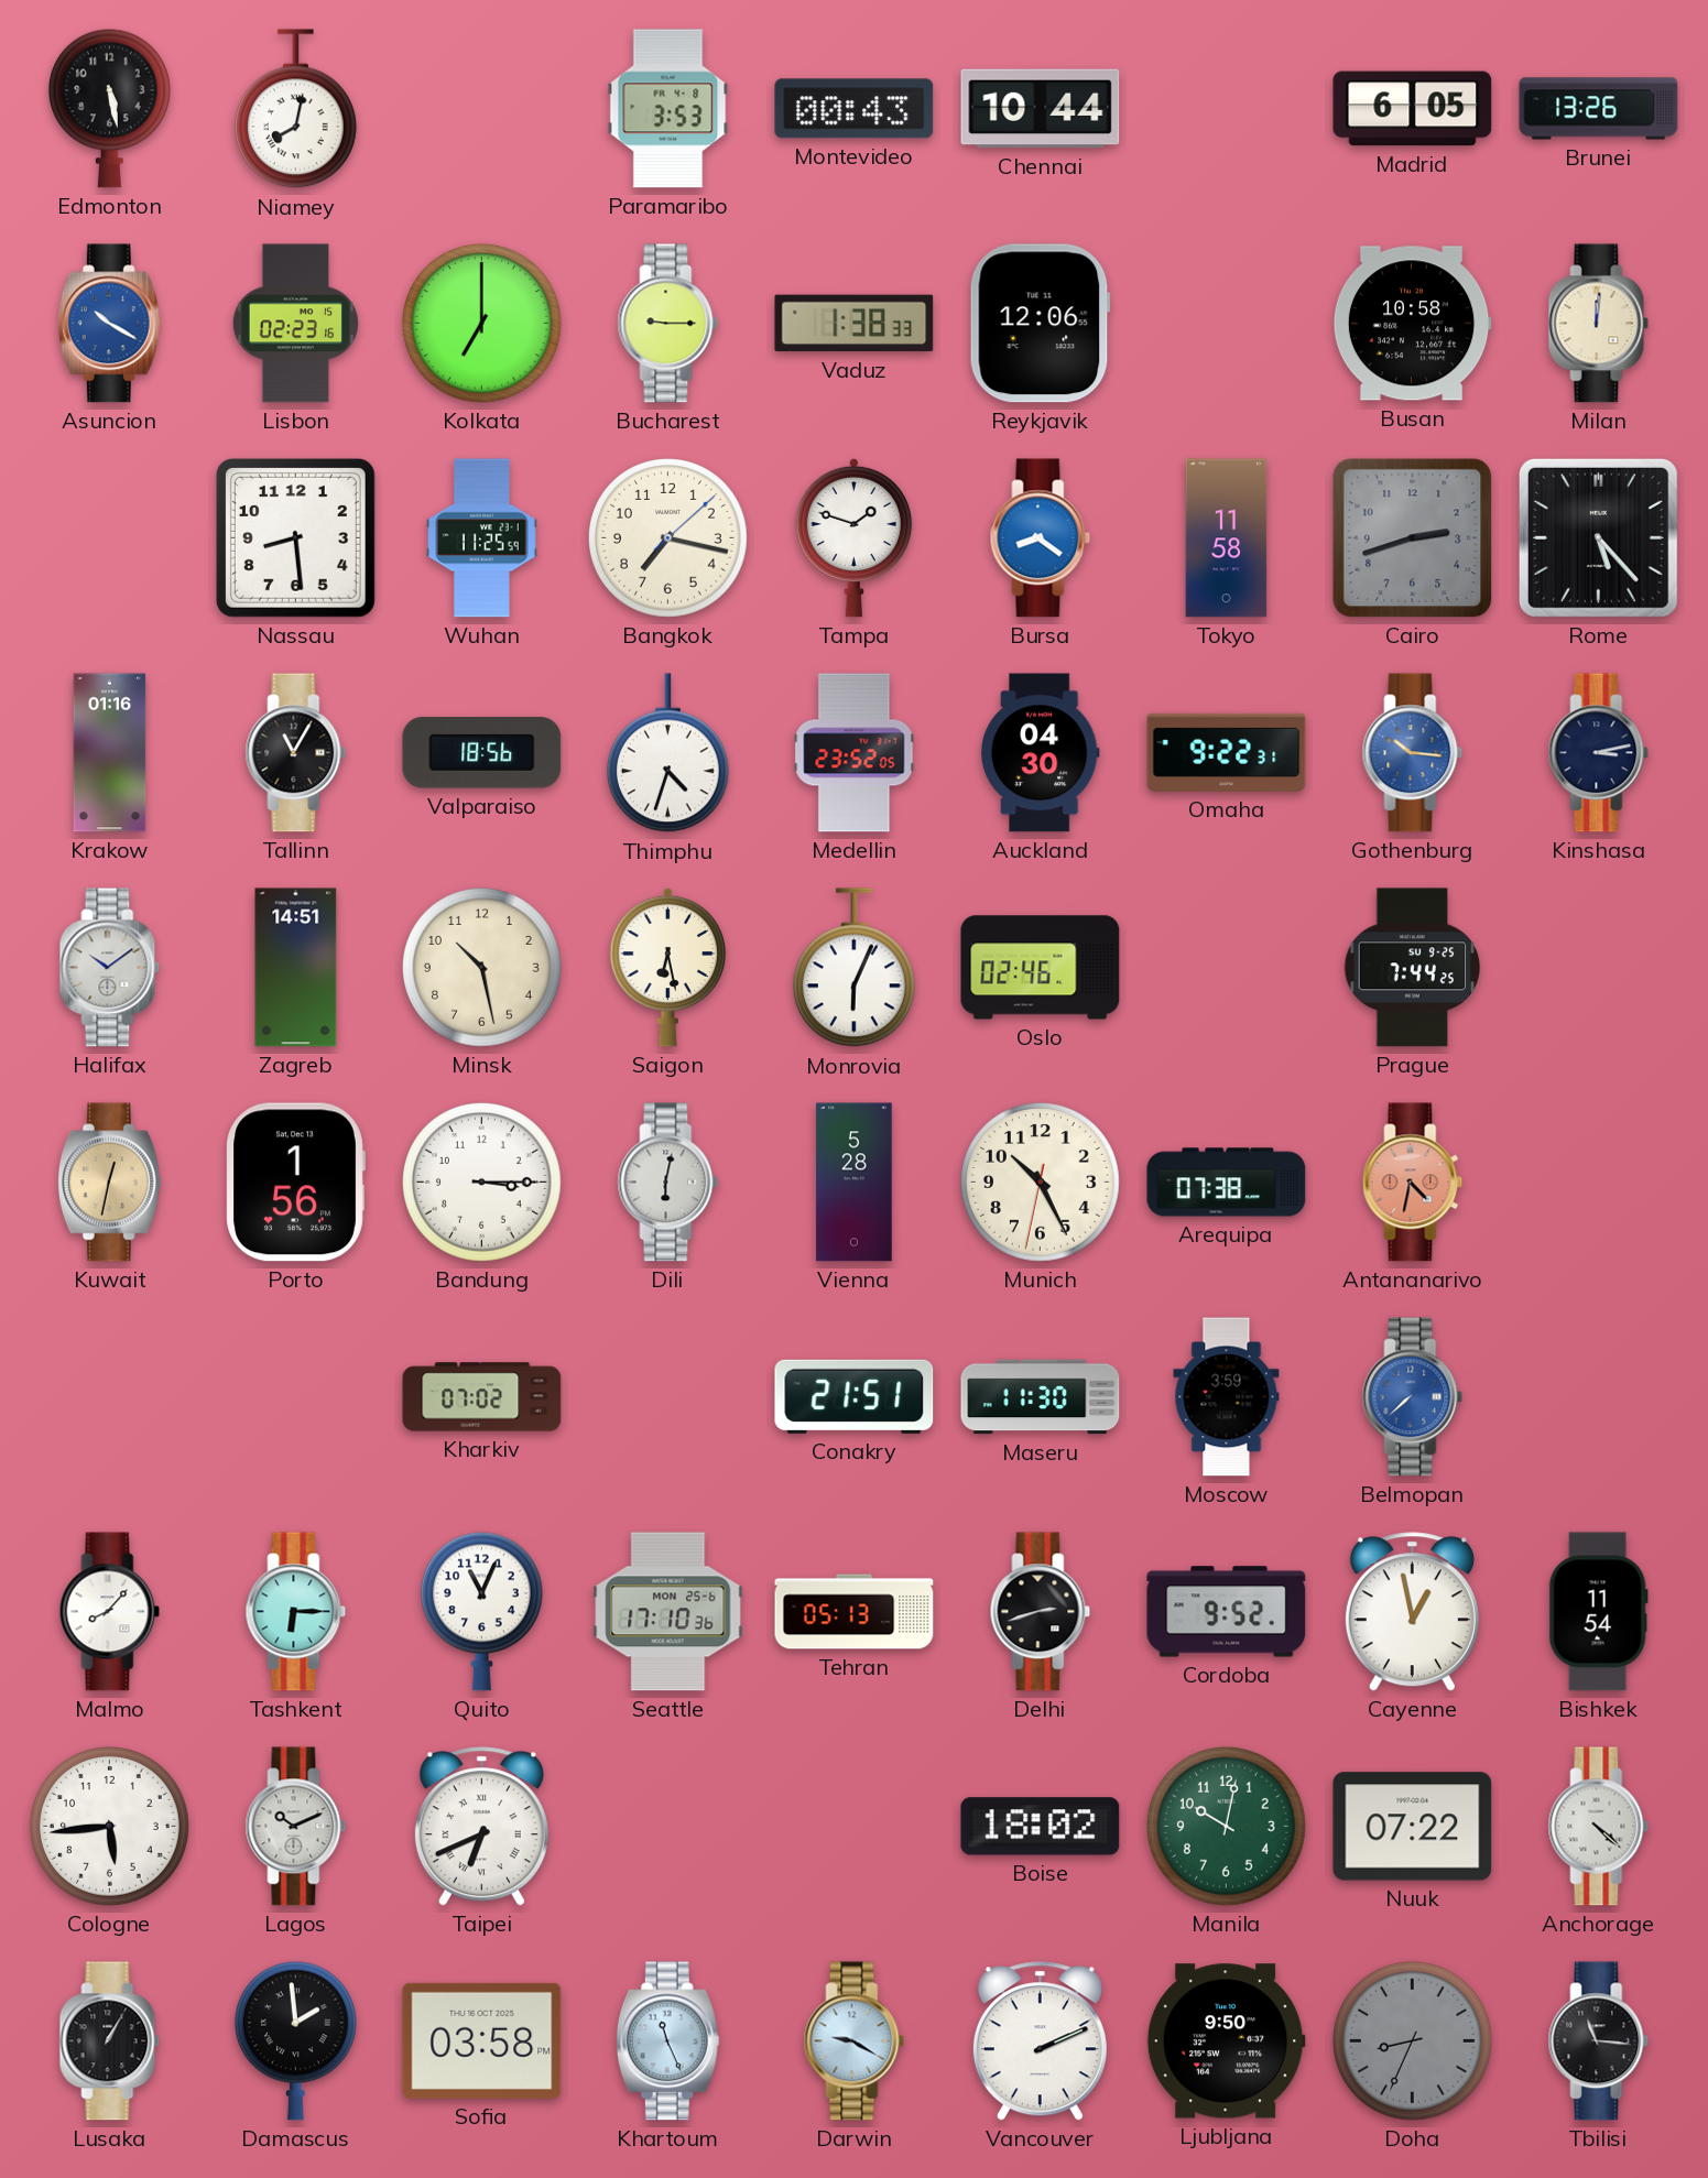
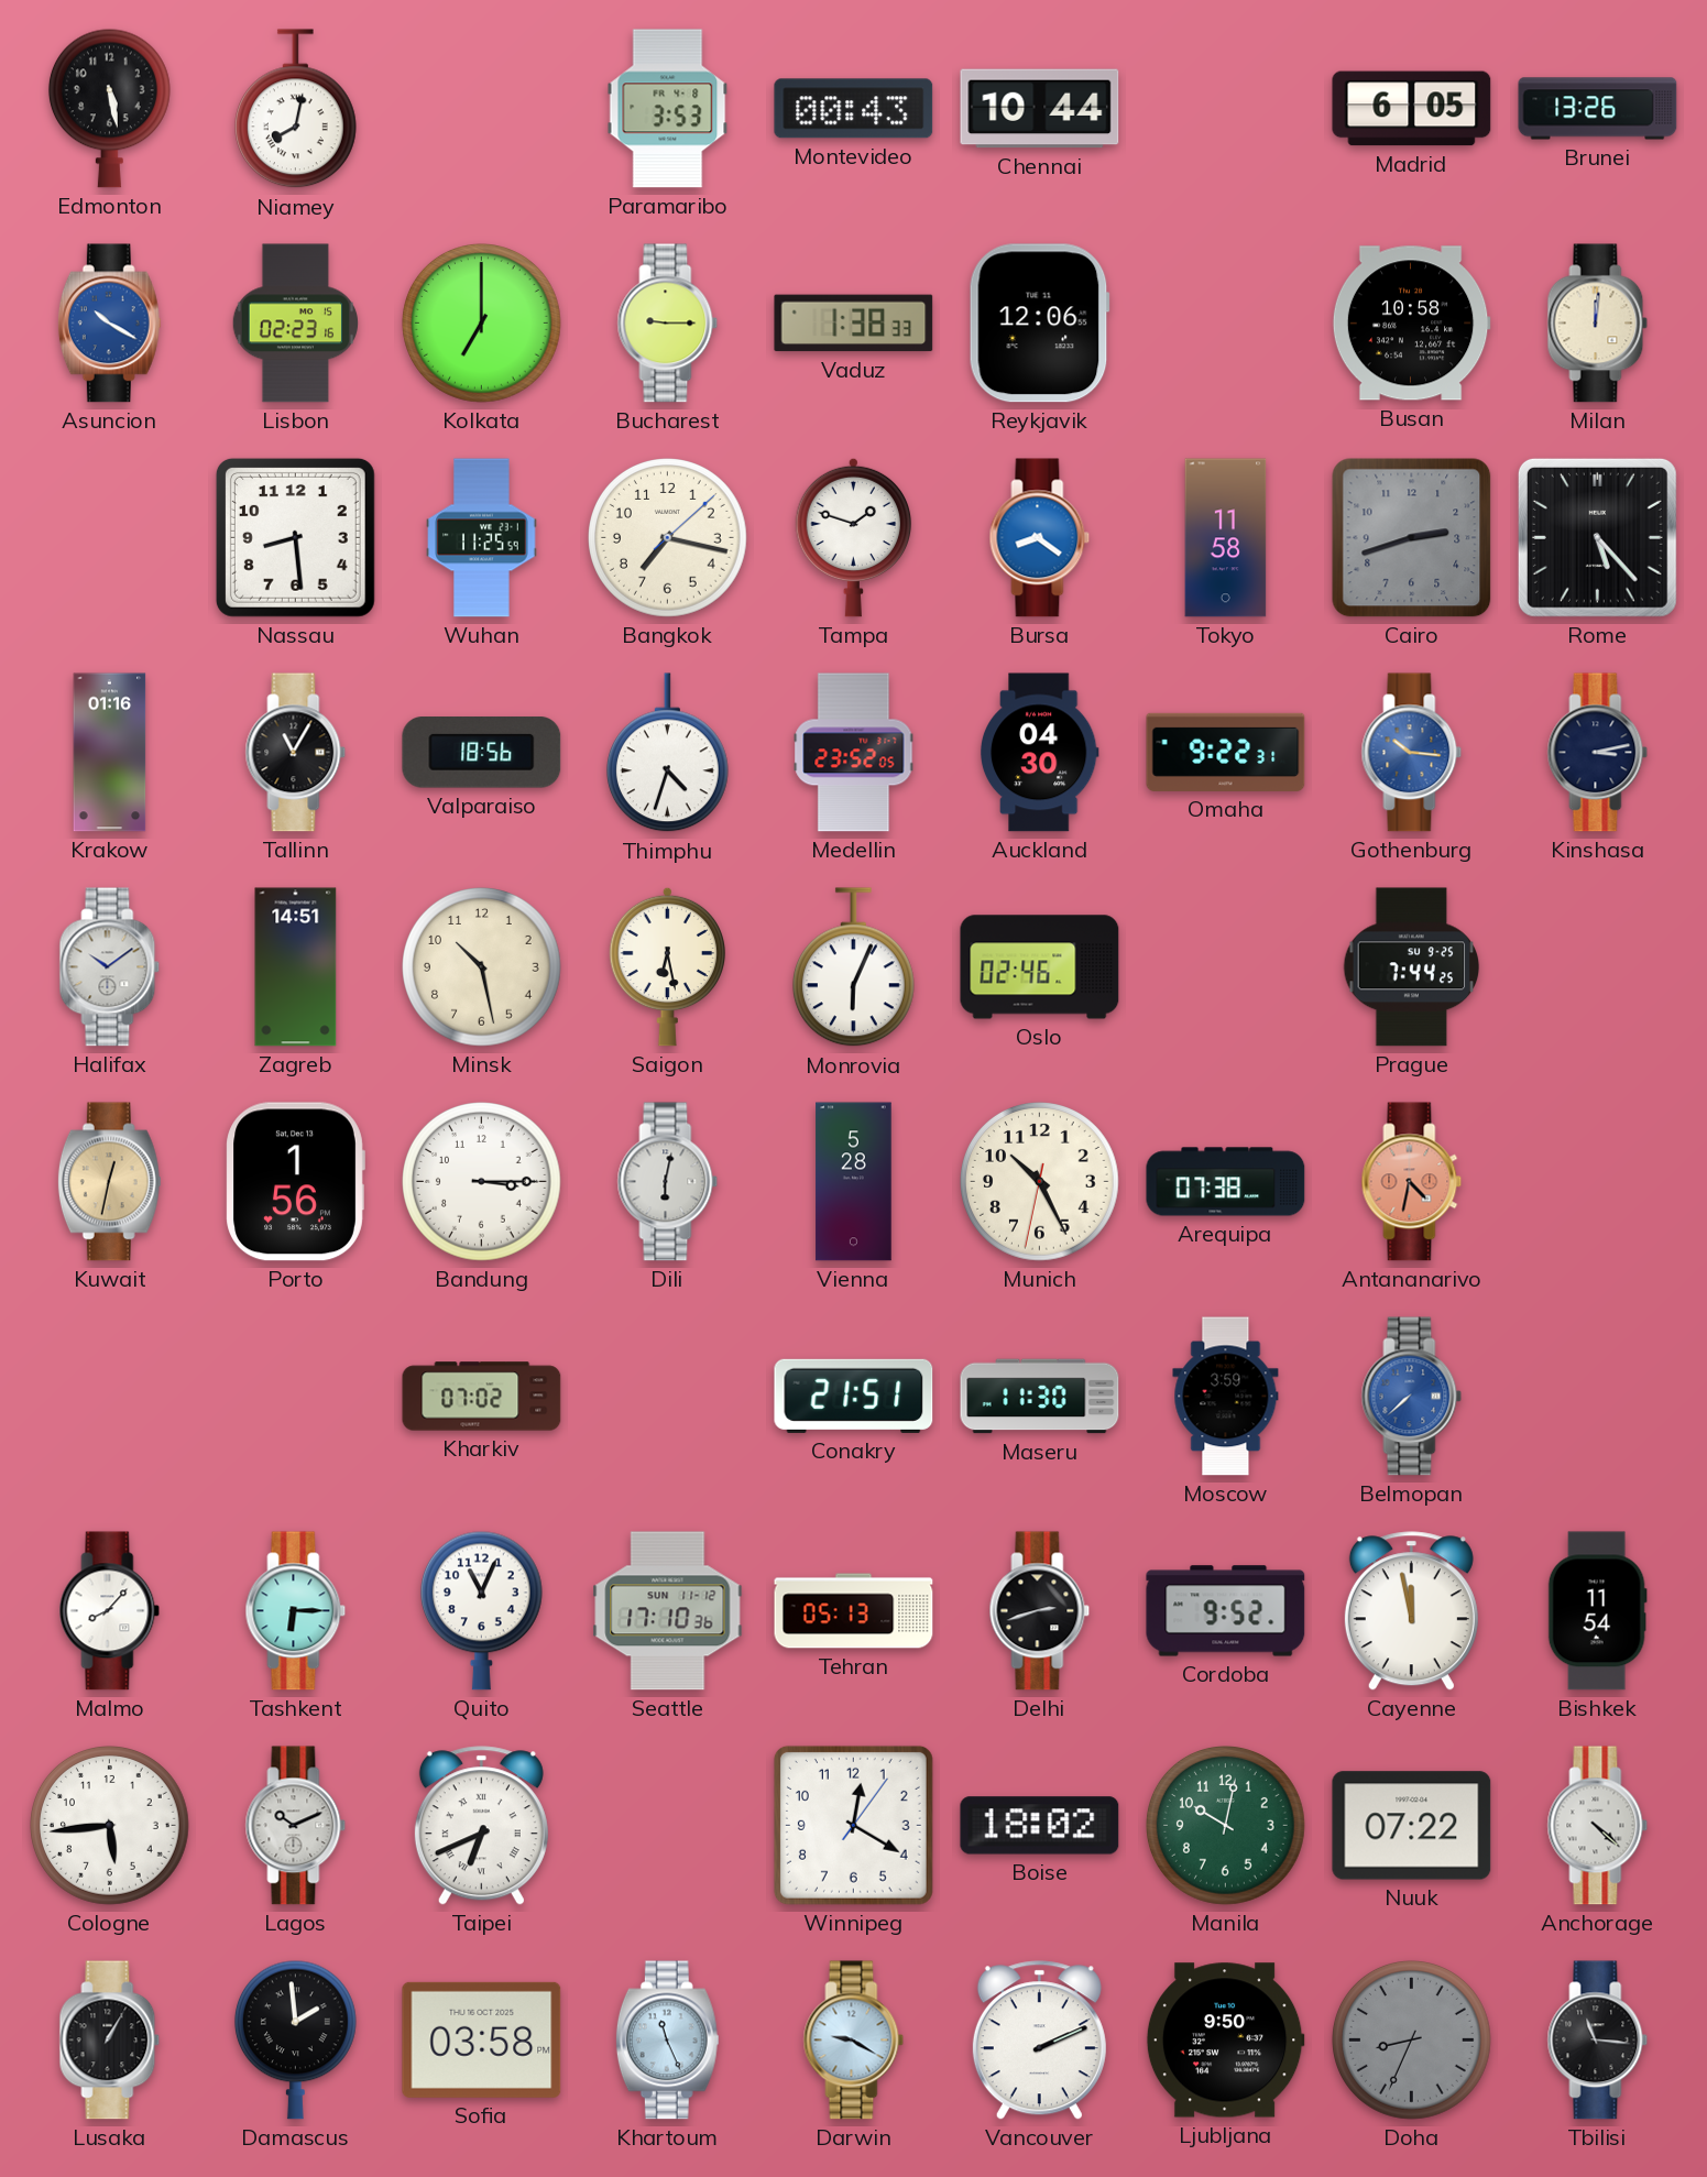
Seattle date: MON 25-6 -> SUN 11-12 (668, 1611)
Cayenne: 12:58 -> 11:58 (1411, 1611)
Winnipeg: none -> 12:20 (853, 1825)
